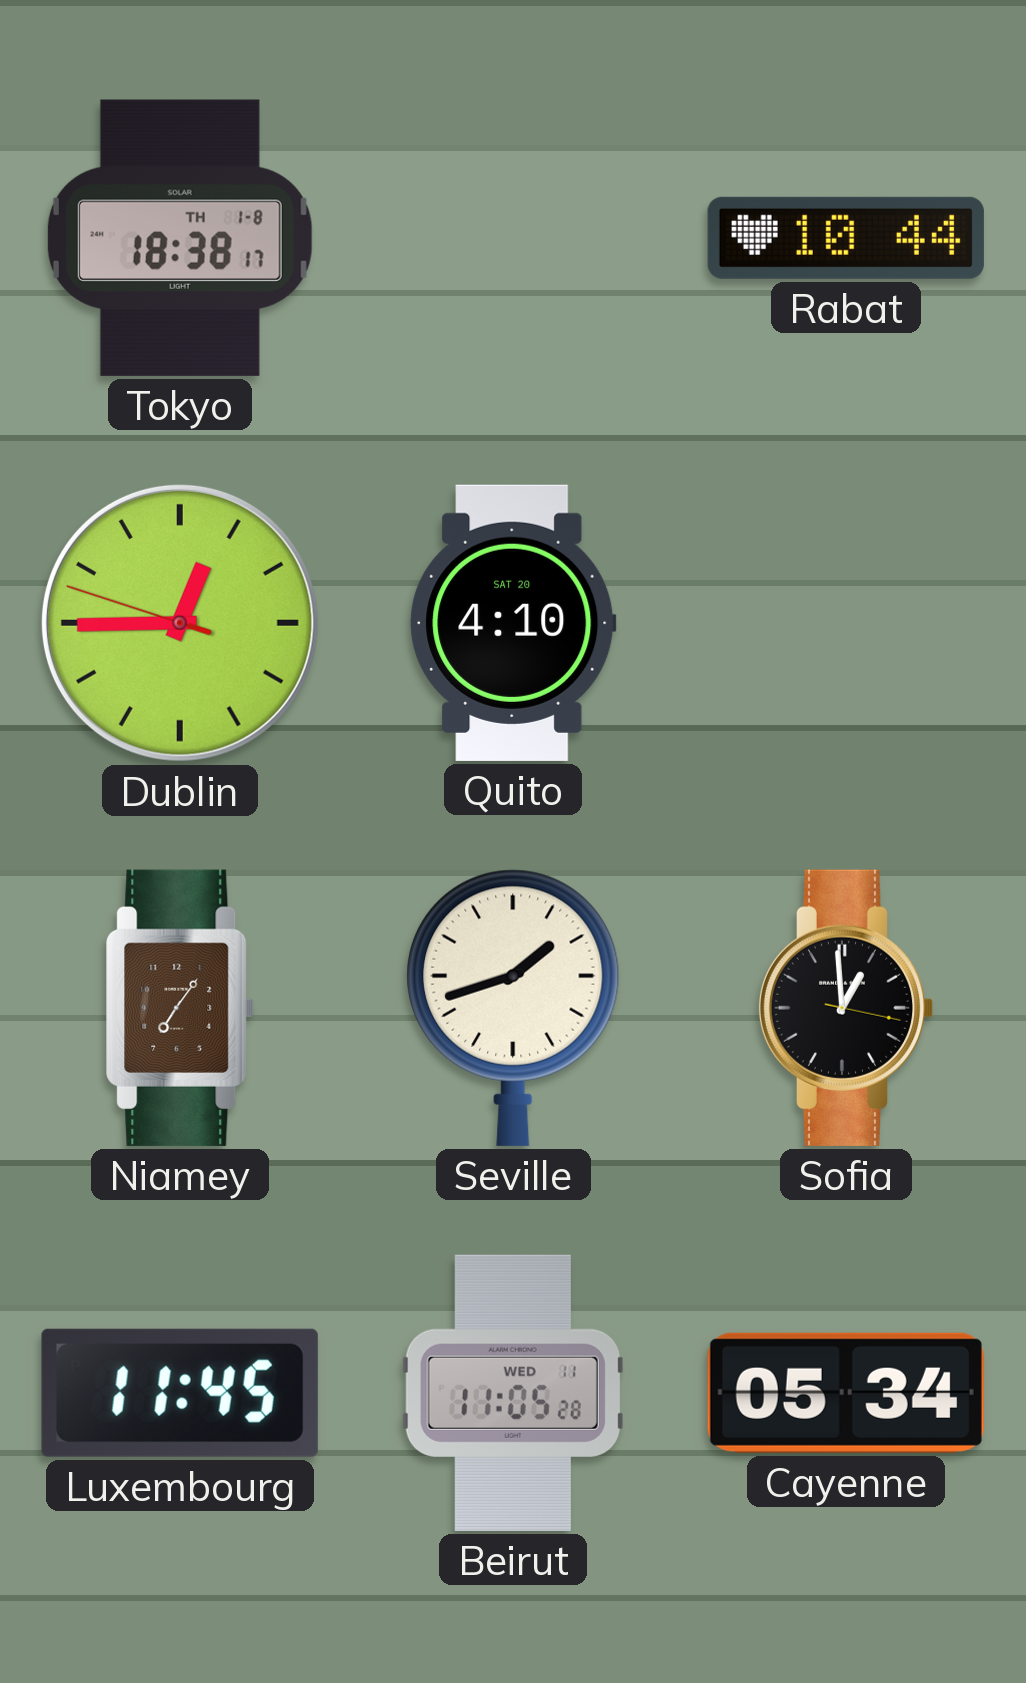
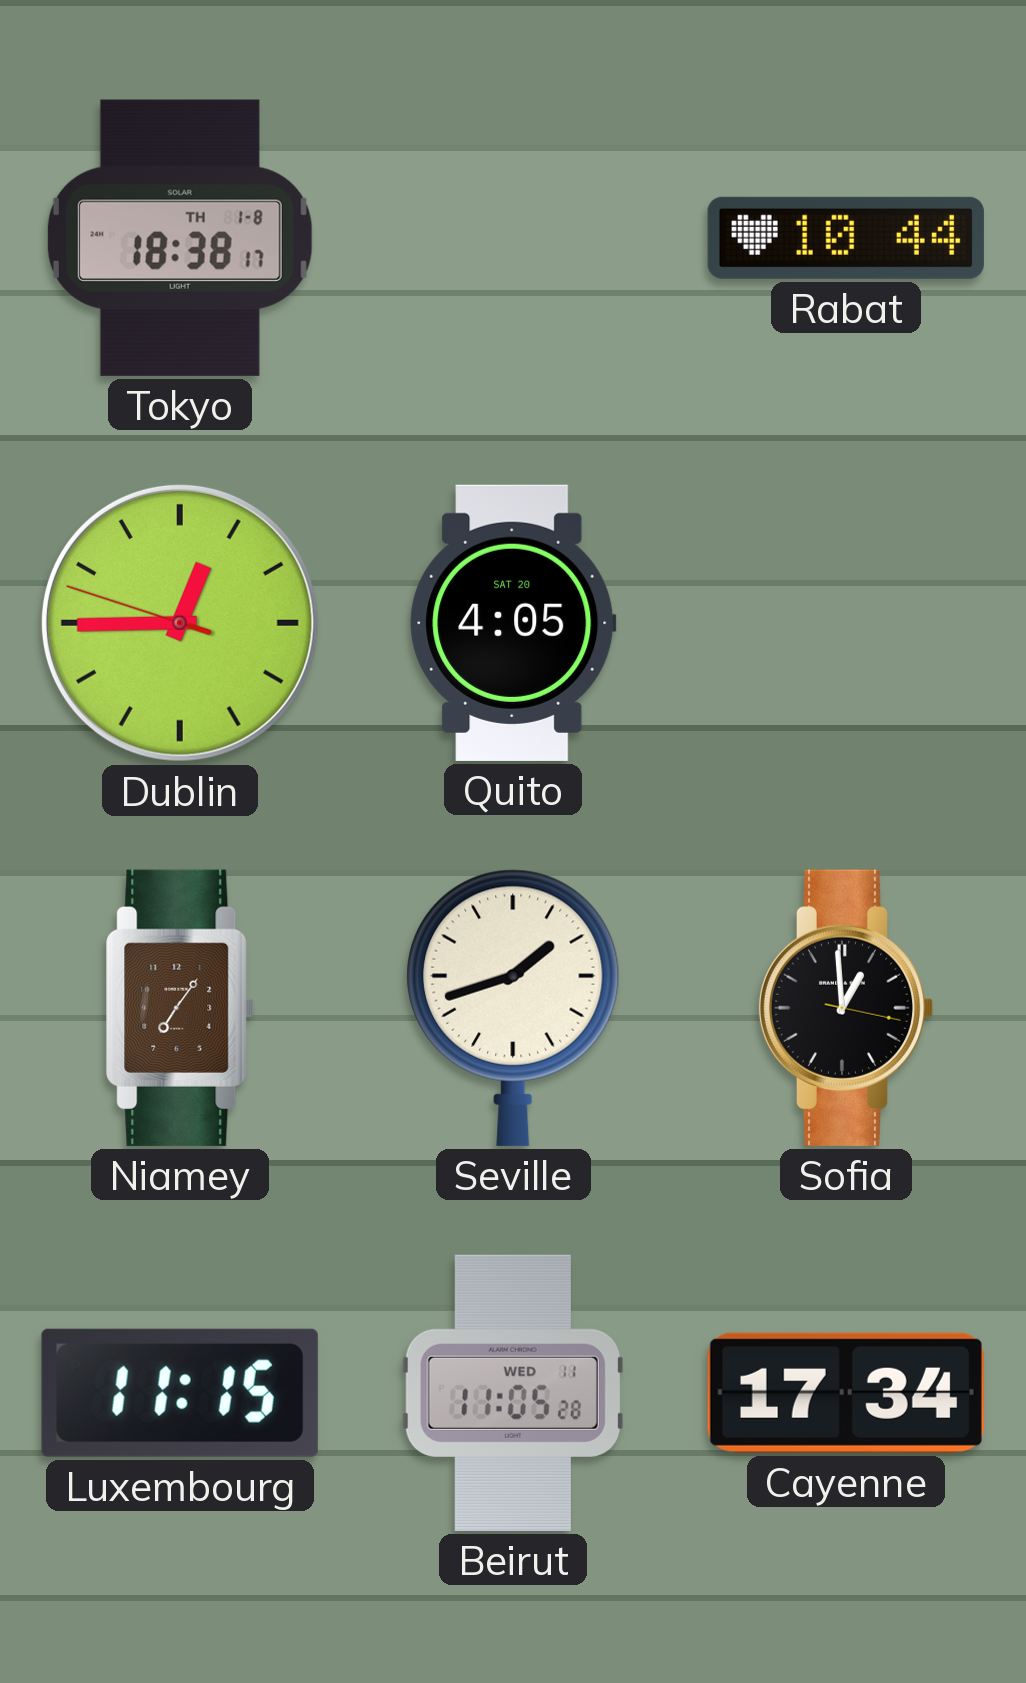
Quito: 4:10 -> 4:05 (513, 623)
Luxembourg: 11:45 -> 11:15 (180, 1393)
Cayenne: 05:34 -> 17:34 (846, 1393)
